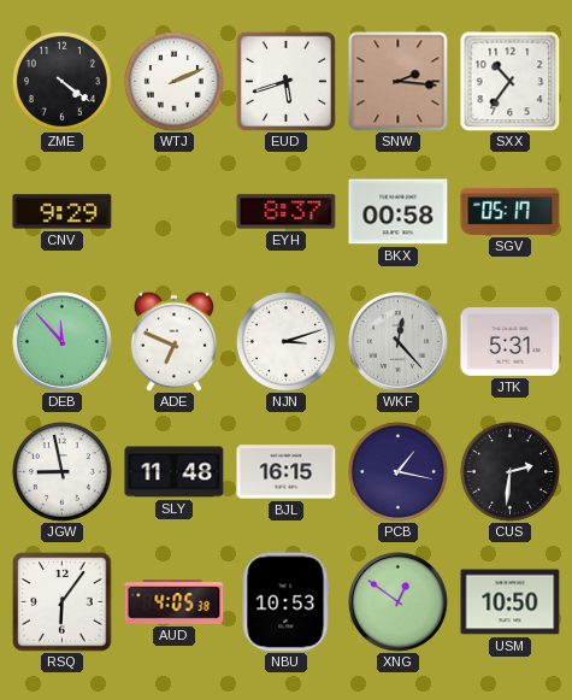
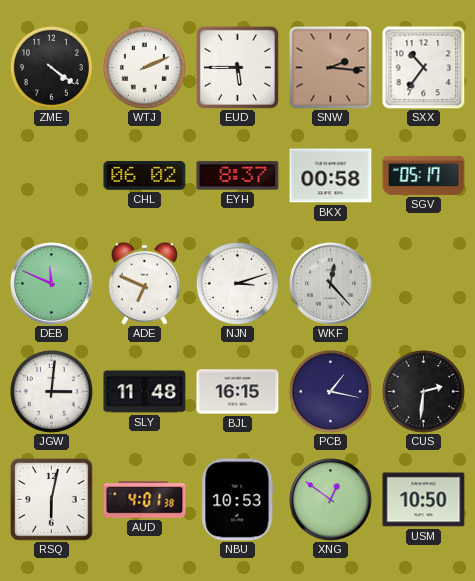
EUD: 5:42 -> 5:45 (237, 67)
CNV: 9:29 -> none (63, 212)
CHL: none -> 06:02 (145, 176)
DEB: 11:53 -> 11:49 (52, 284)
JTK: 5:31 -> none (511, 342)
JGW: 8:58 -> 3:01 (51, 391)
RSQ: 6:06 -> 6:02 (52, 500)
AUD: 4:05 -> 4:01 (145, 500)
